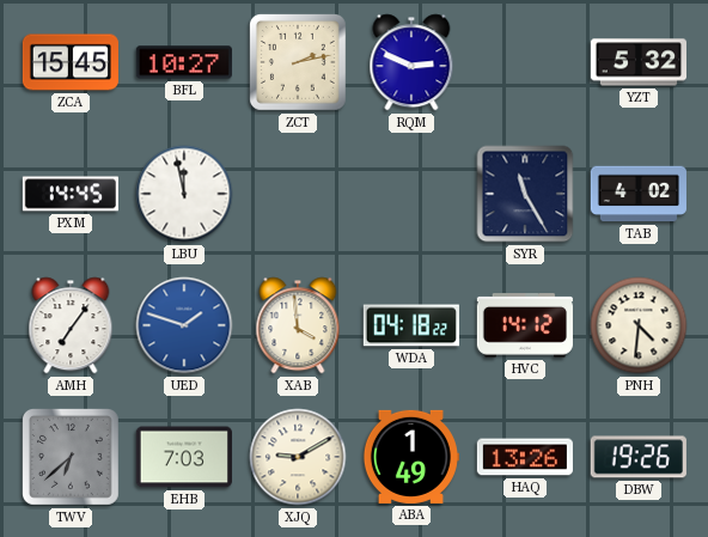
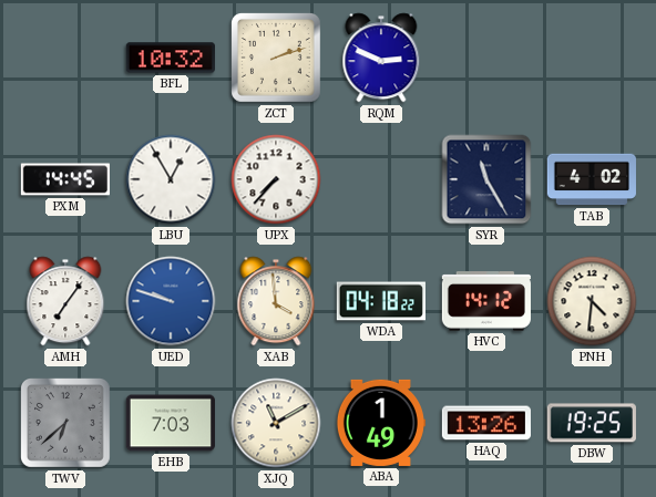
ZCA: 15:45 -> none (71, 62)
BFL: 10:27 -> 10:32 (171, 58)
ZCT: 2:13 -> 2:12 (277, 59)
YZT: 5:32 -> none (637, 62)
LBU: 11:58 -> 12:55 (171, 179)
UPX: none -> 7:37 (276, 179)
UED: 1:48 -> 9:48 (171, 301)
XJQ: 9:10 -> 11:10 (276, 423)
DBW: 19:26 -> 19:25 (592, 423)
